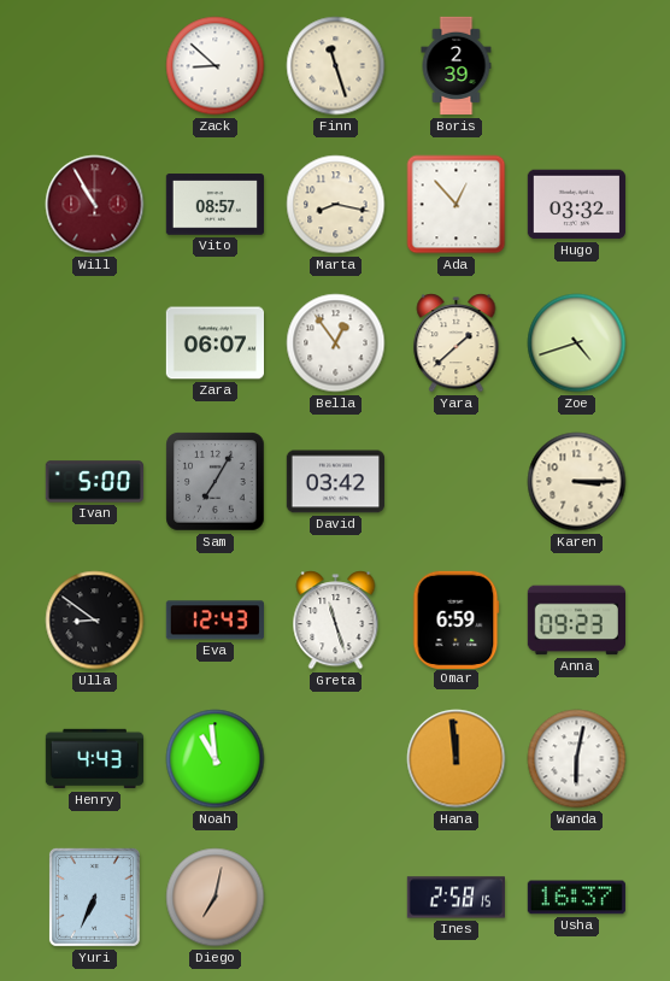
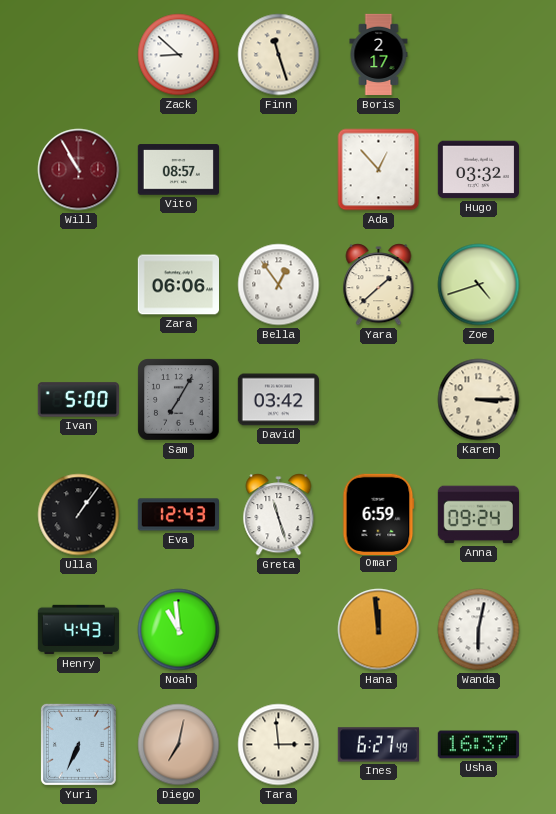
Boris: 2:39 -> 2:17 (379, 55)
Marta: 8:17 -> none (336, 205)
Zara: 06:07 -> 06:06 (178, 285)
Ulla: 8:51 -> 1:06 (79, 515)
Anna: 09:23 -> 09:24 (478, 515)
Tara: none -> 2:59 (279, 745)
Ines: 2:58 -> 6:27 (378, 745)
